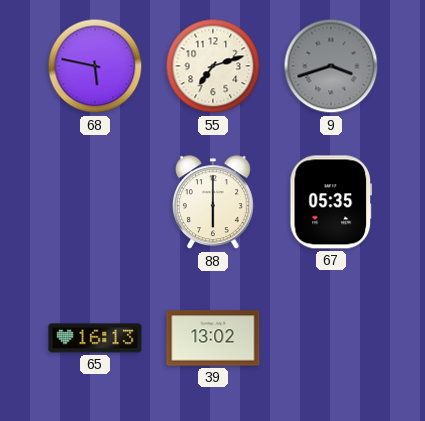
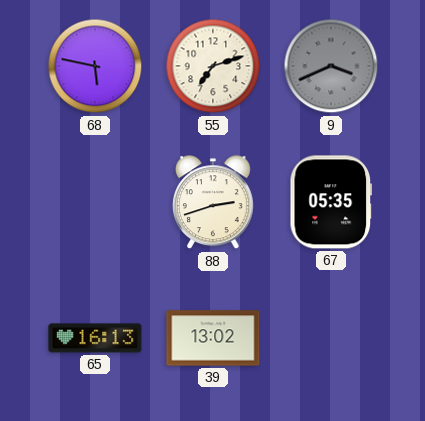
9: 3:42 -> 3:41 (331, 66)
88: 6:00 -> 2:42 (213, 203)
